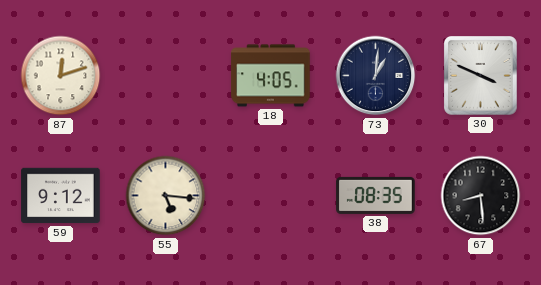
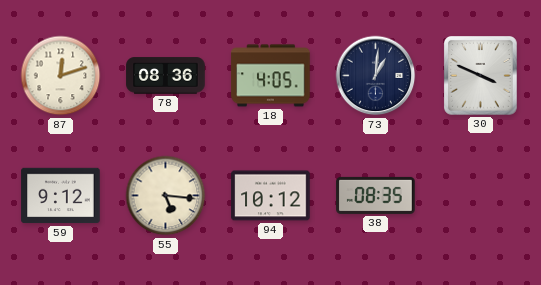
78: none -> 08:36 (166, 76)
94: none -> 10:12 (271, 196)
67: 8:29 -> none (481, 196)
